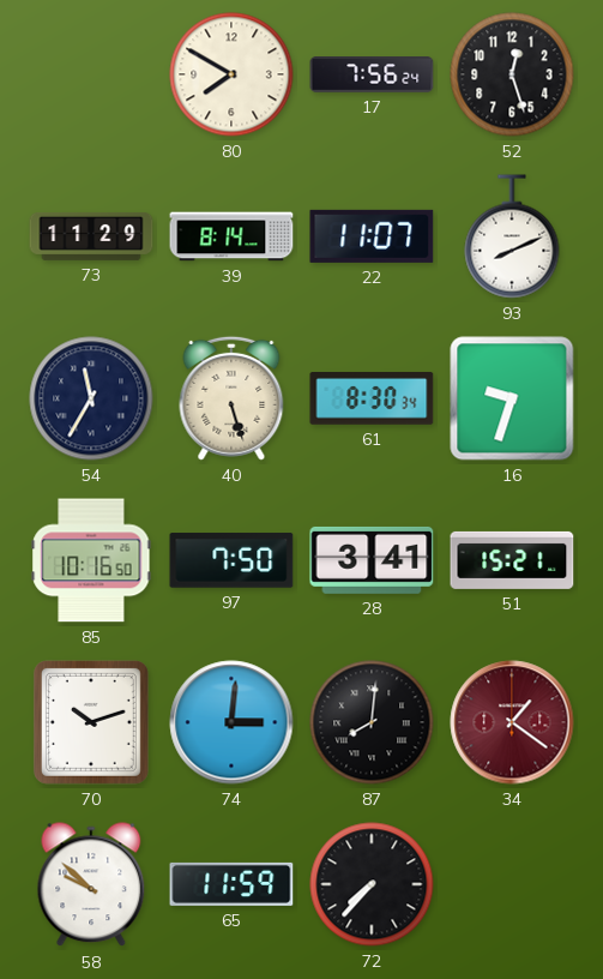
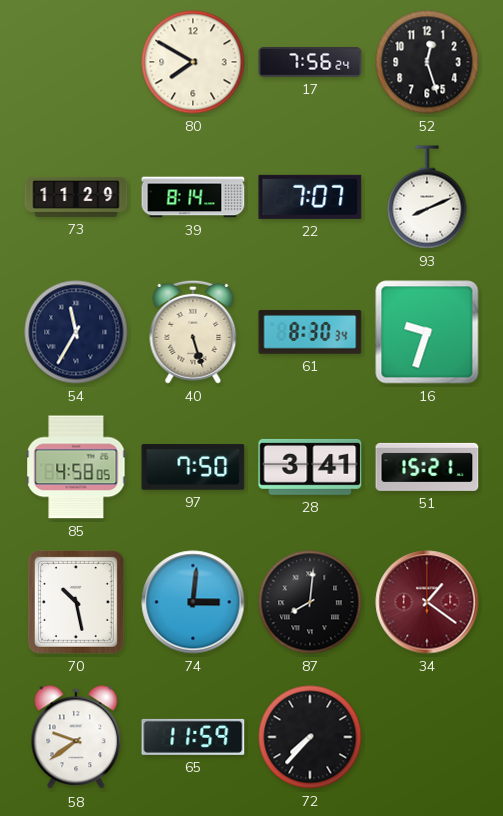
22: 11:07 -> 7:07 (310, 197)
85: 10:16 -> 4:58 (76, 467)
70: 10:12 -> 10:28 (76, 602)
58: 9:52 -> 9:39 (76, 738)
